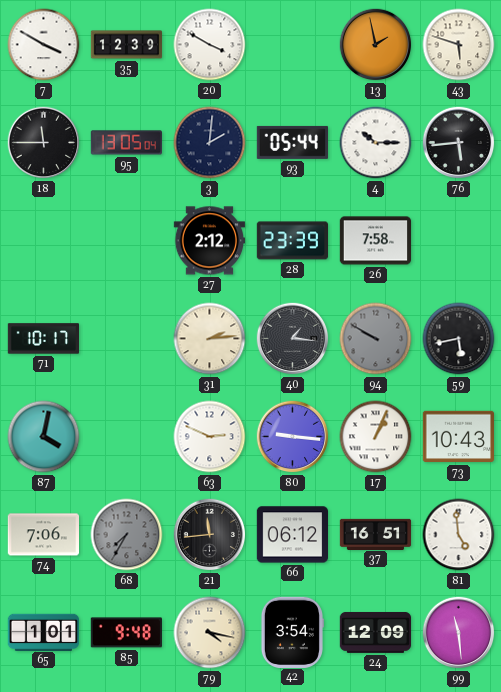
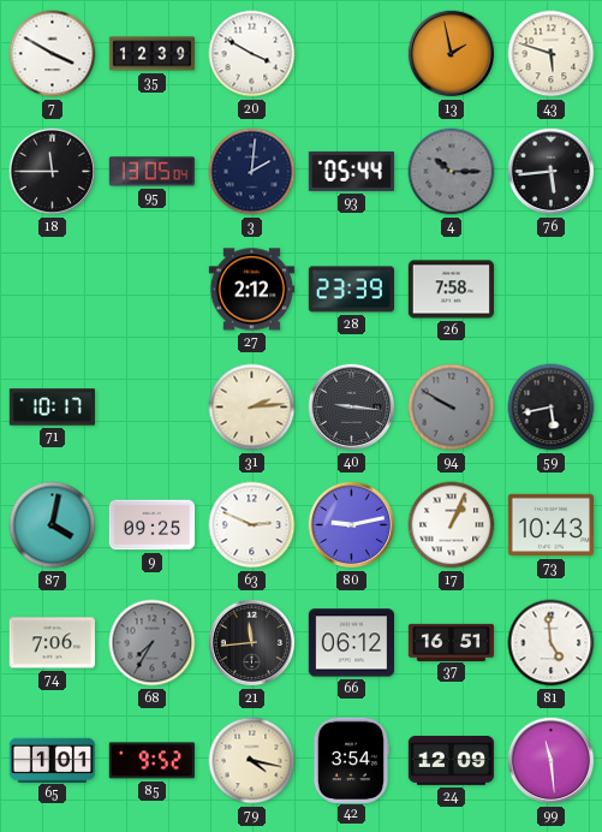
4 dial: white -> grey (452, 172)
40: 1:16 -> 9:16 (352, 408)
9: none -> 09:25 (153, 525)
80: 9:16 -> 9:13 (352, 525)
85: 9:48 -> 9:52 (151, 761)
